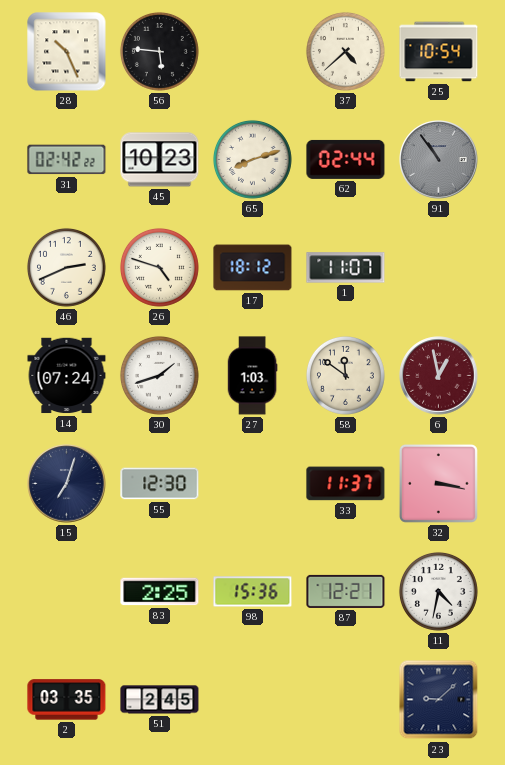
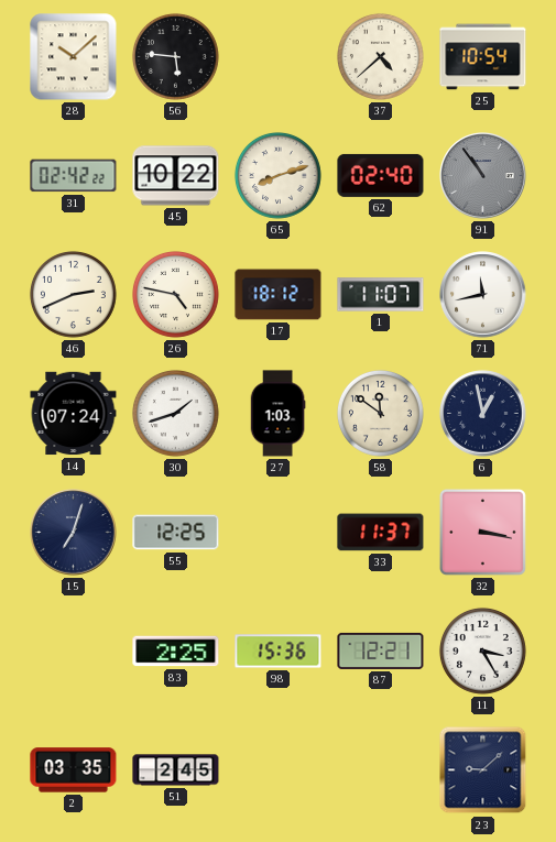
28: 10:26 -> 10:08 (74, 57)
45: 10:23 -> 10:22 (176, 176)
62: 02:44 -> 02:40 (381, 175)
26: 4:48 -> 4:47 (175, 294)
71: none -> 11:43 (483, 295)
6 dial: burgundy -> navy (483, 414)
55: 12:30 -> 12:25 (176, 533)
11: 4:32 -> 3:25 (482, 650)
